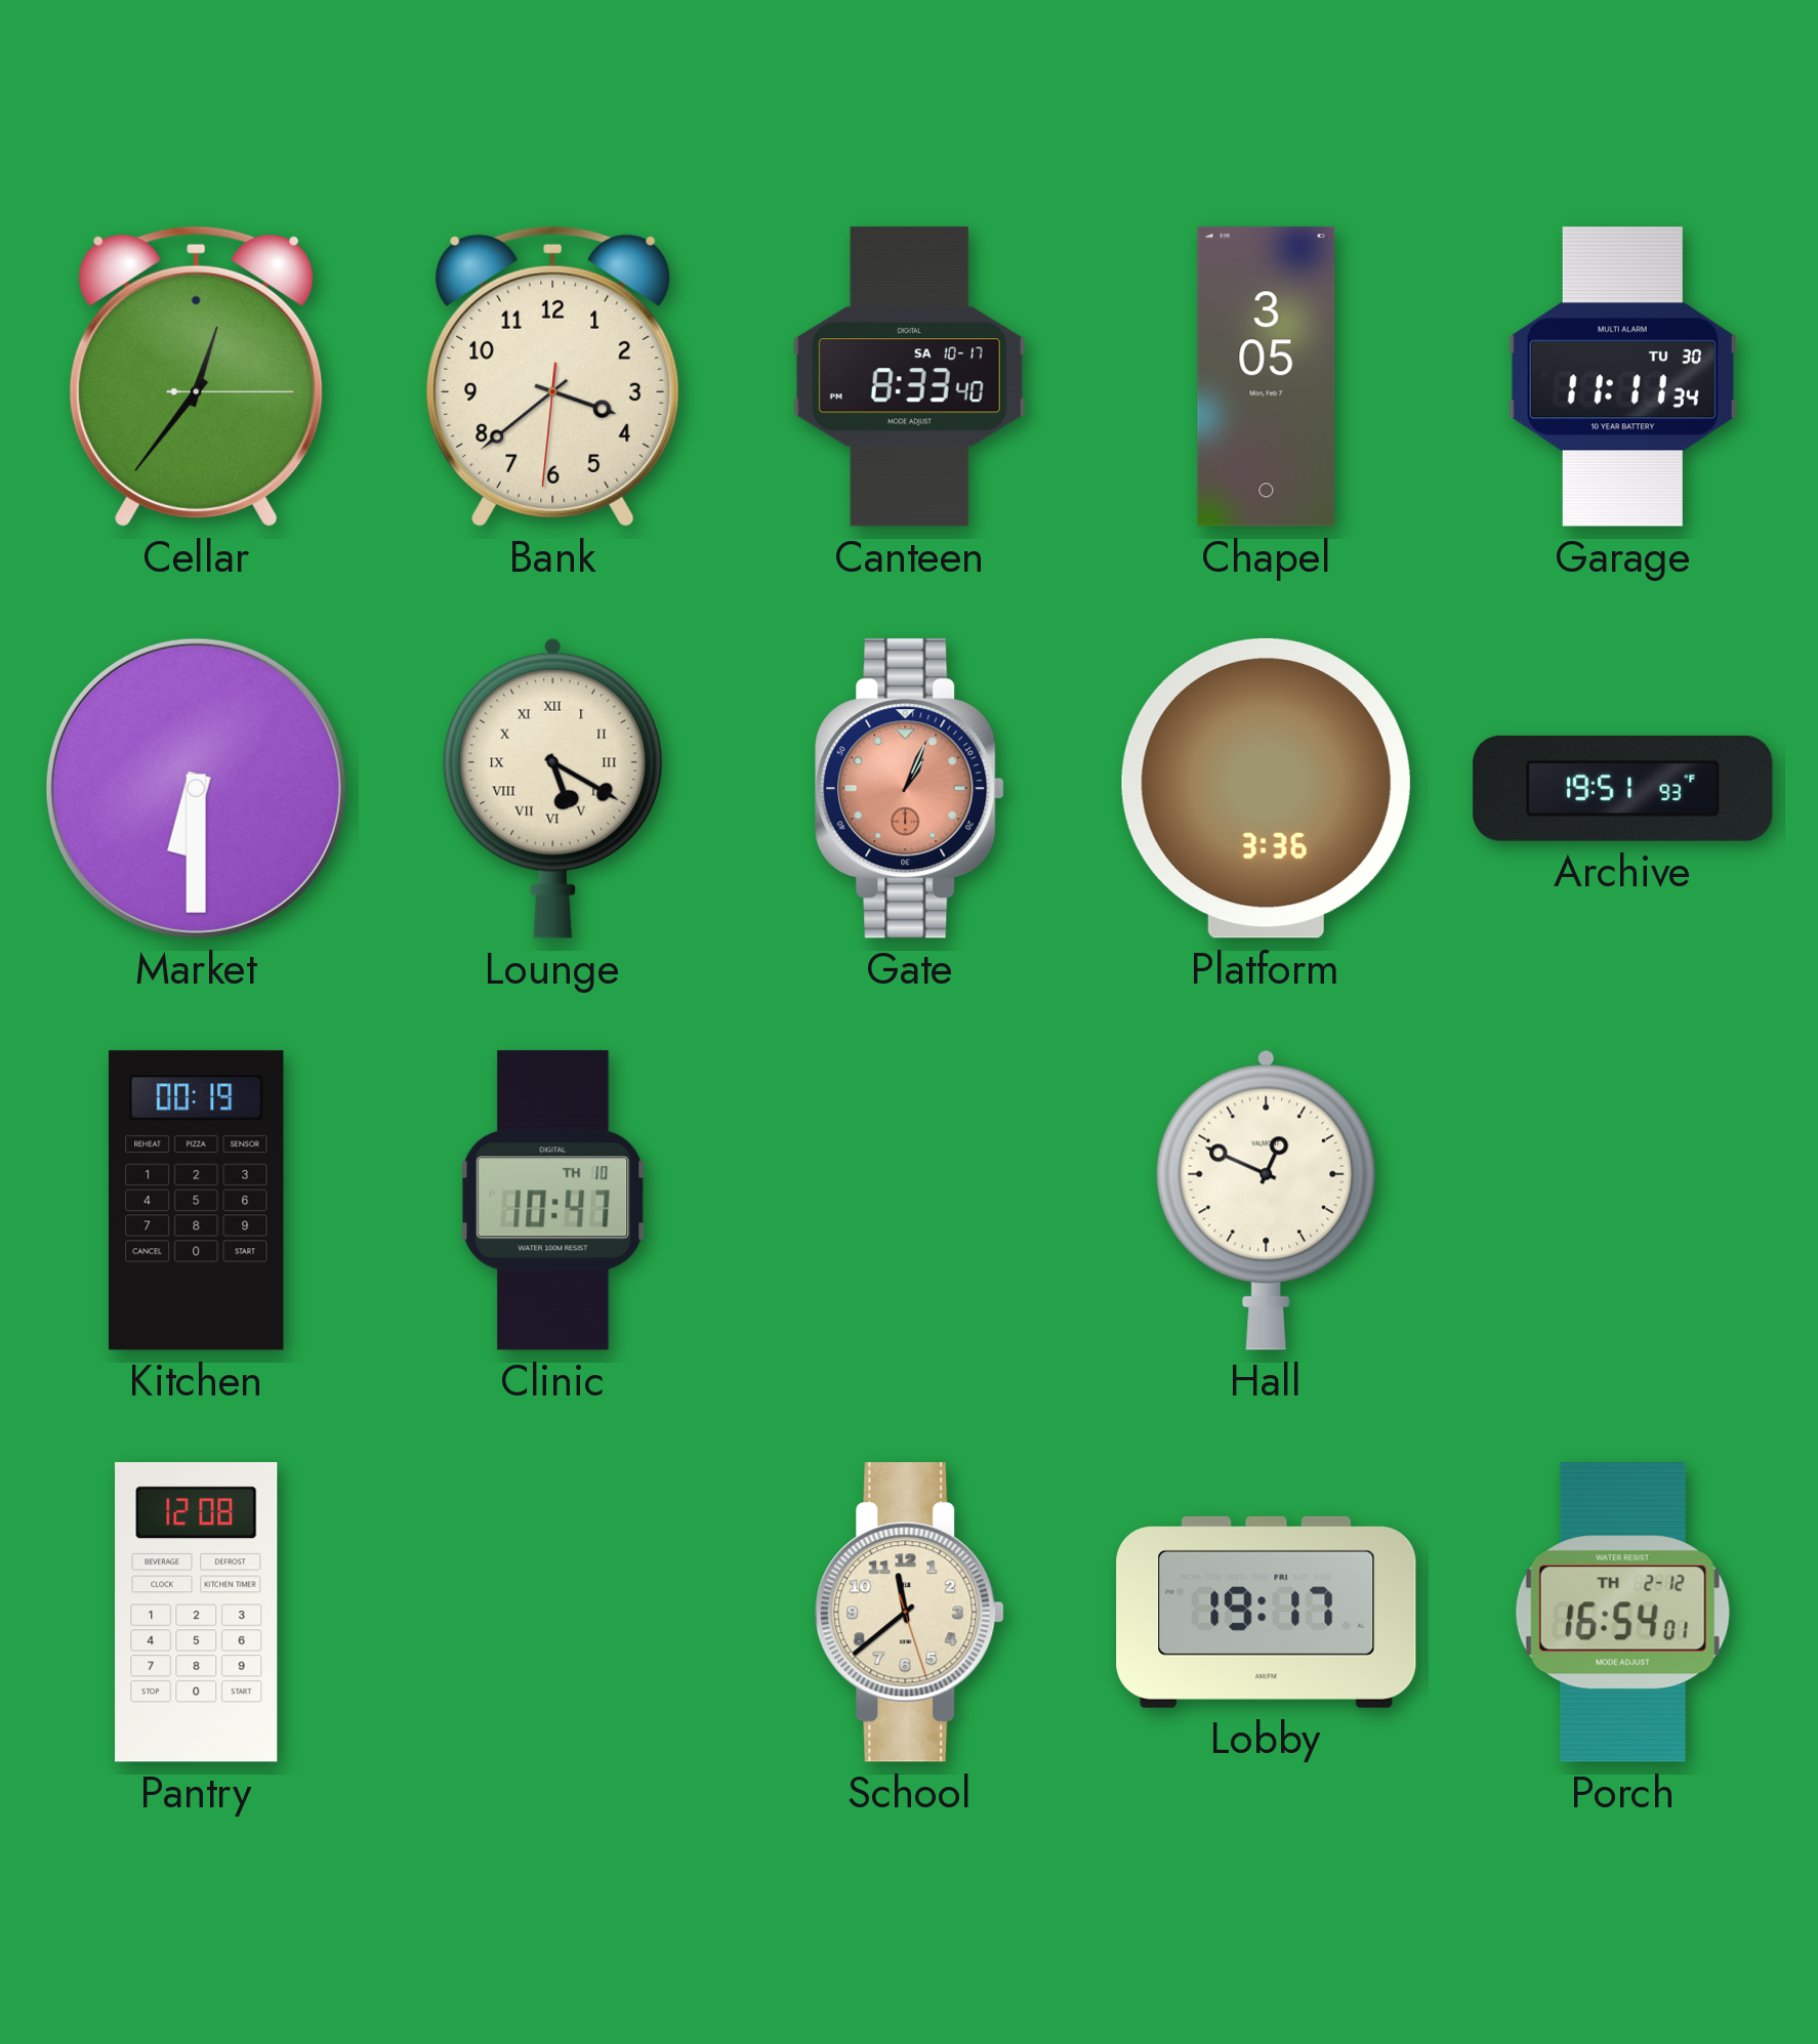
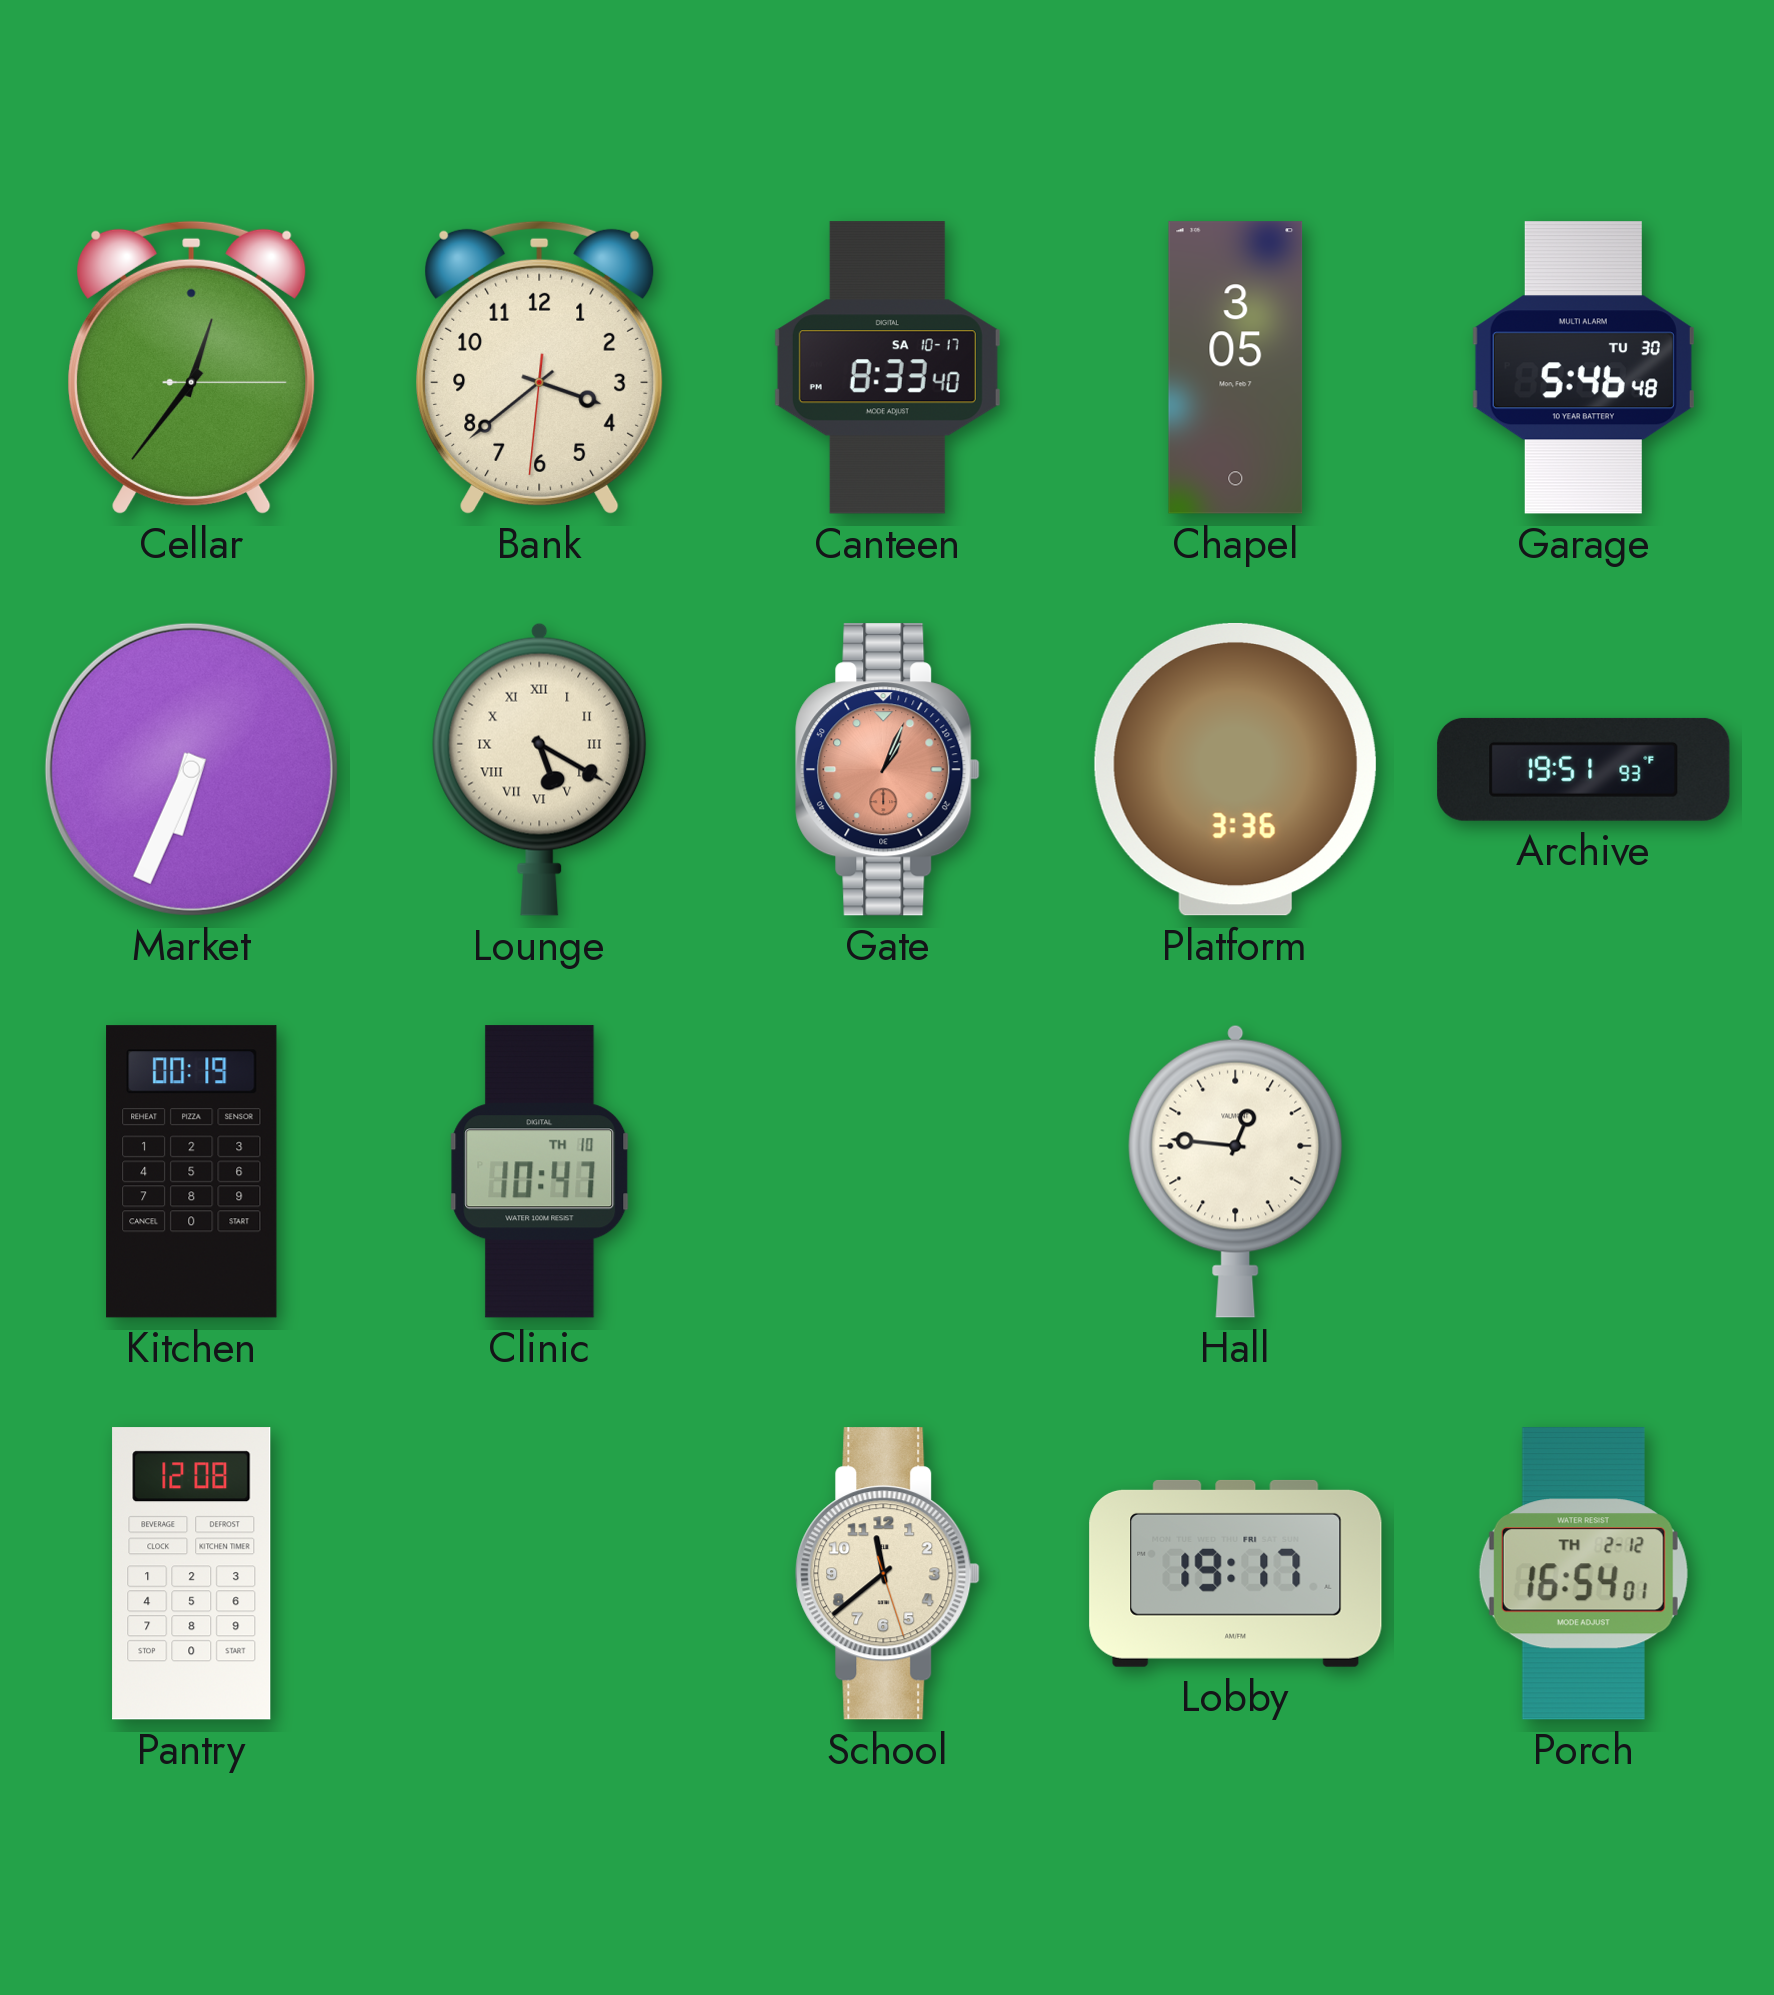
Garage: 11:11 -> 5:46 (1583, 368)
Market: 6:30 -> 6:34 (191, 769)
Hall: 12:49 -> 12:46 (1236, 1171)
